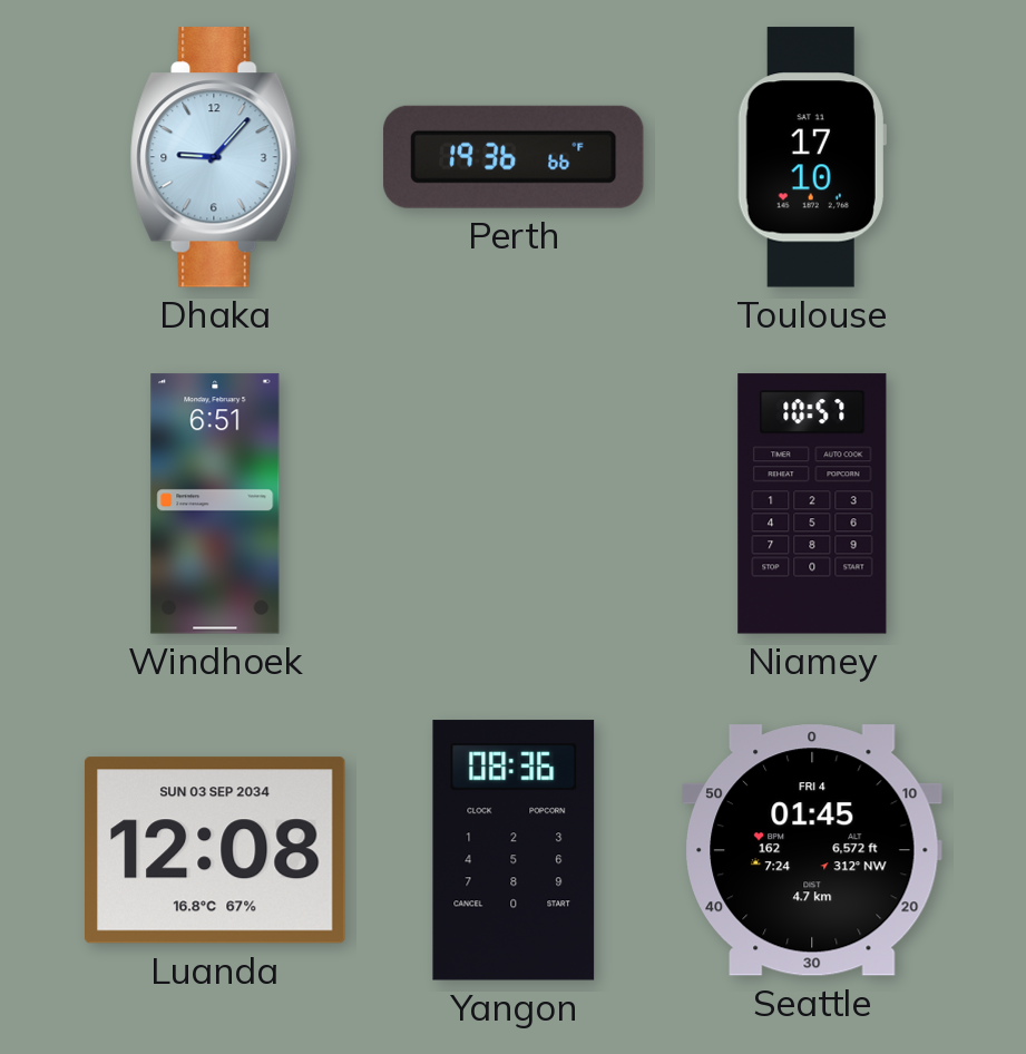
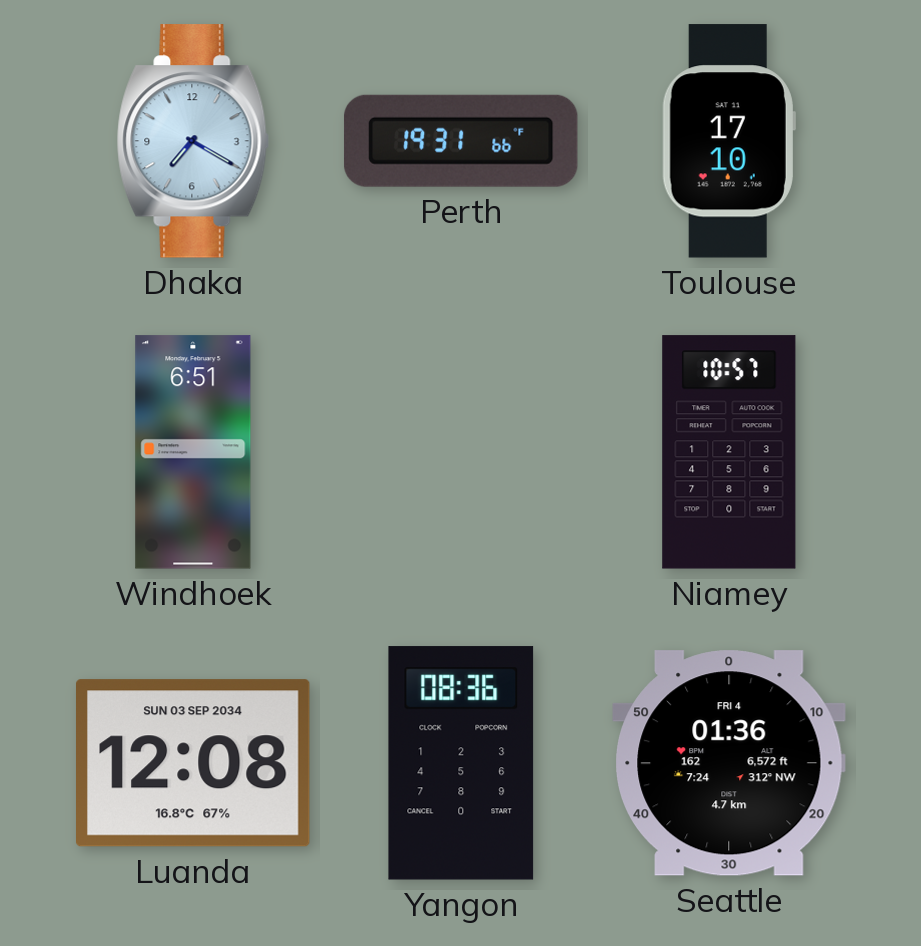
Dhaka: 9:07 -> 7:20 (193, 141)
Perth: 19:36 -> 19:31 (461, 141)
Seattle: 01:45 -> 01:36 (729, 763)
